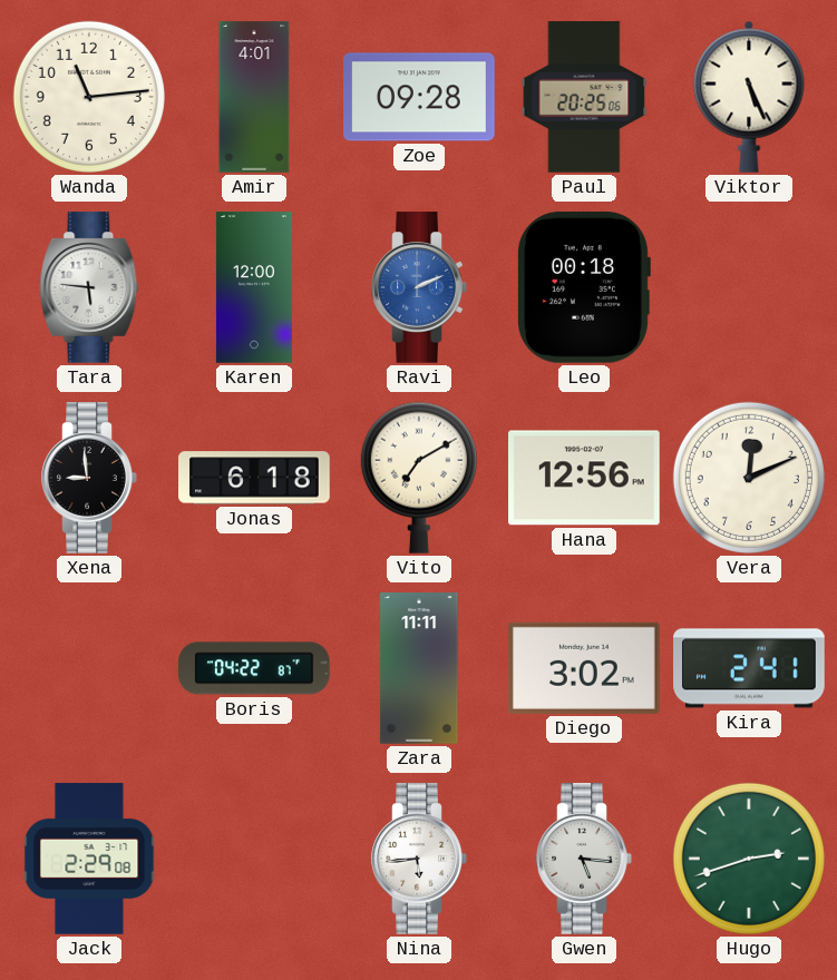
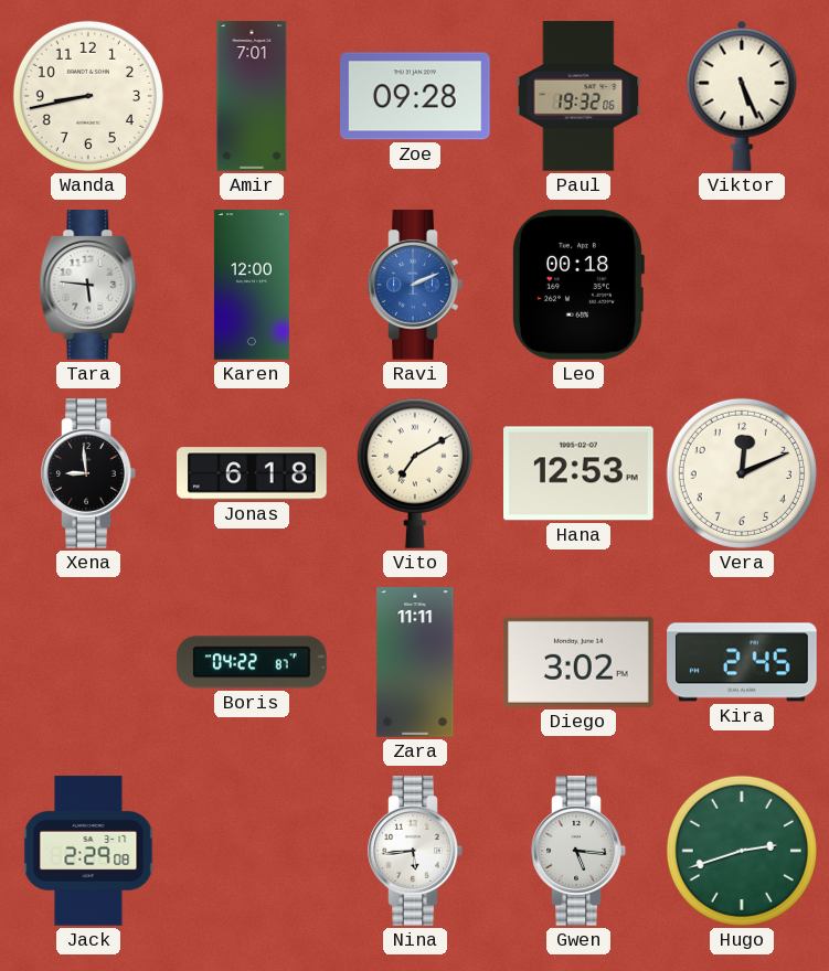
Wanda: 11:14 -> 8:43 (88, 96)
Amir: 4:01 -> 7:01 (252, 96)
Paul: 20:25 -> 19:32 (578, 96)
Hana: 12:56 -> 12:53 (580, 473)
Kira: 2:41 -> 2:45 (742, 662)
